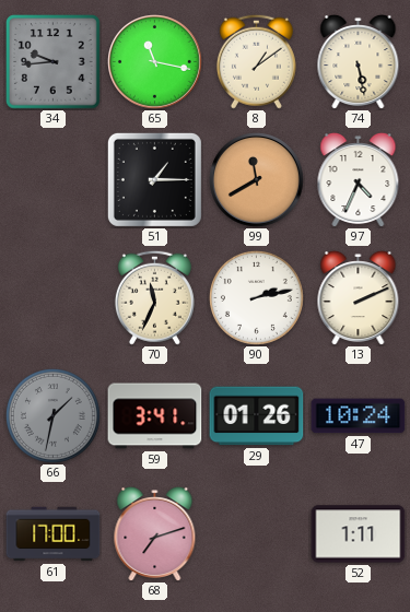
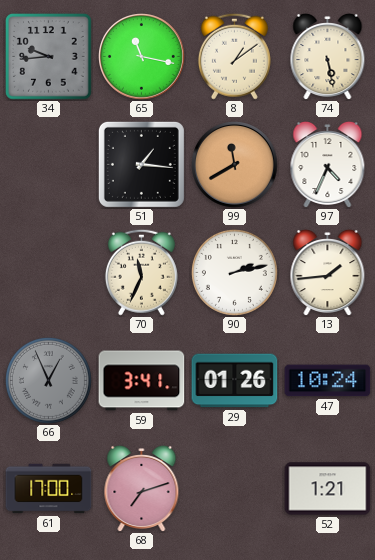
51: 1:15 -> 1:16 (141, 164)
13: 2:11 -> 1:44 (328, 272)
66: 1:32 -> 12:56 (48, 380)
52: 1:11 -> 1:21 (328, 489)
